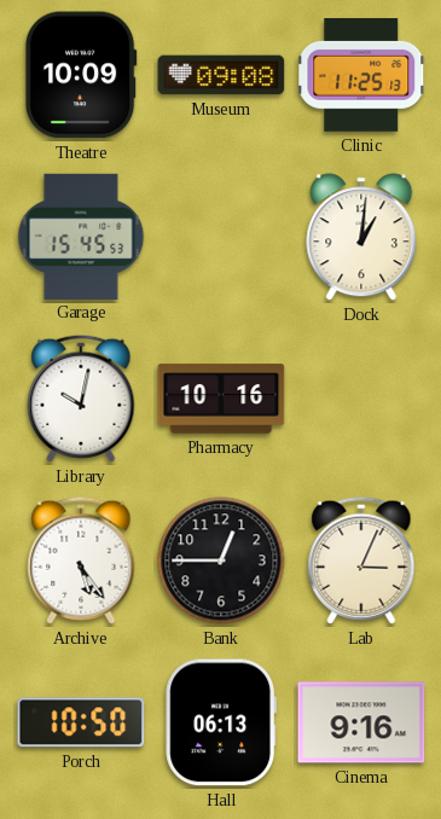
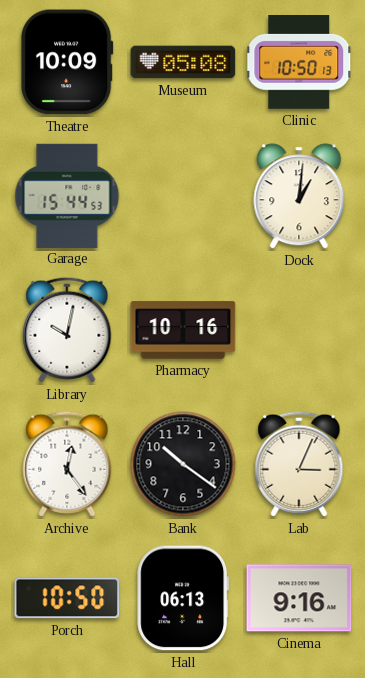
Museum: 09:08 -> 05:08 (183, 62)
Clinic: 11:25 -> 10:50 (299, 63)
Garage: 15:45 -> 15:44 (67, 195)
Archive: 5:24 -> 12:24 (67, 464)
Bank: 12:45 -> 10:21 (183, 464)
